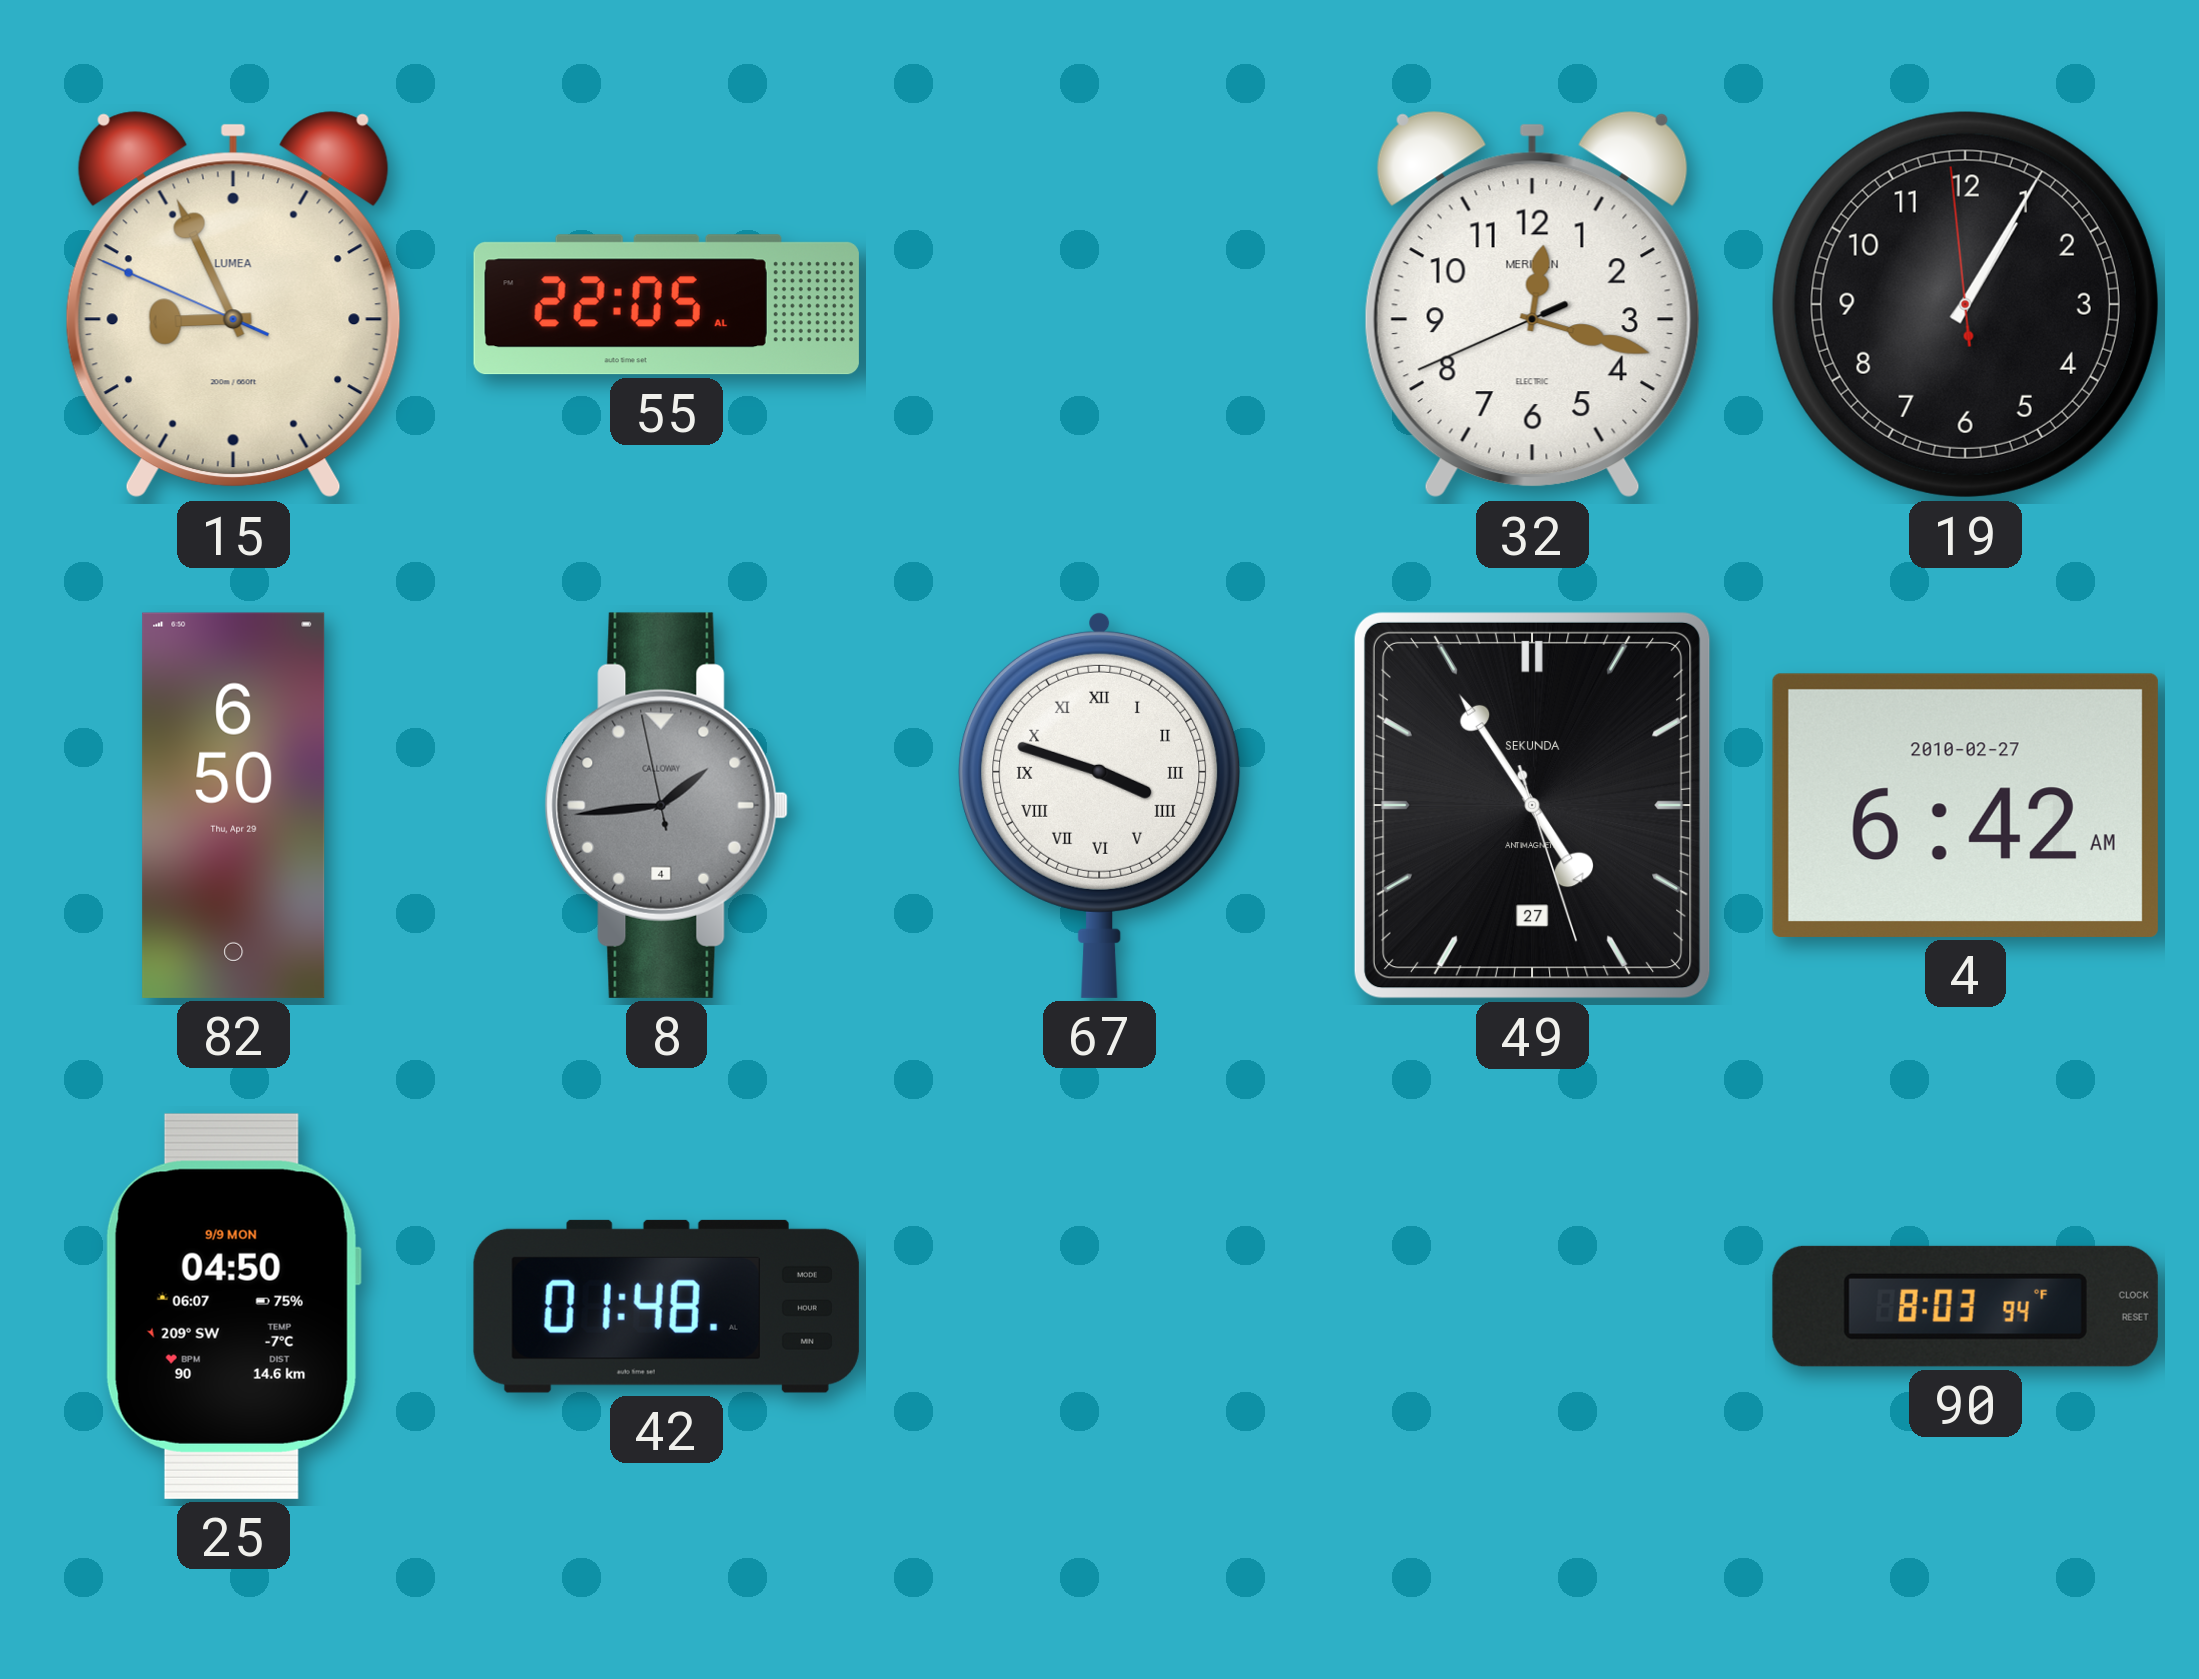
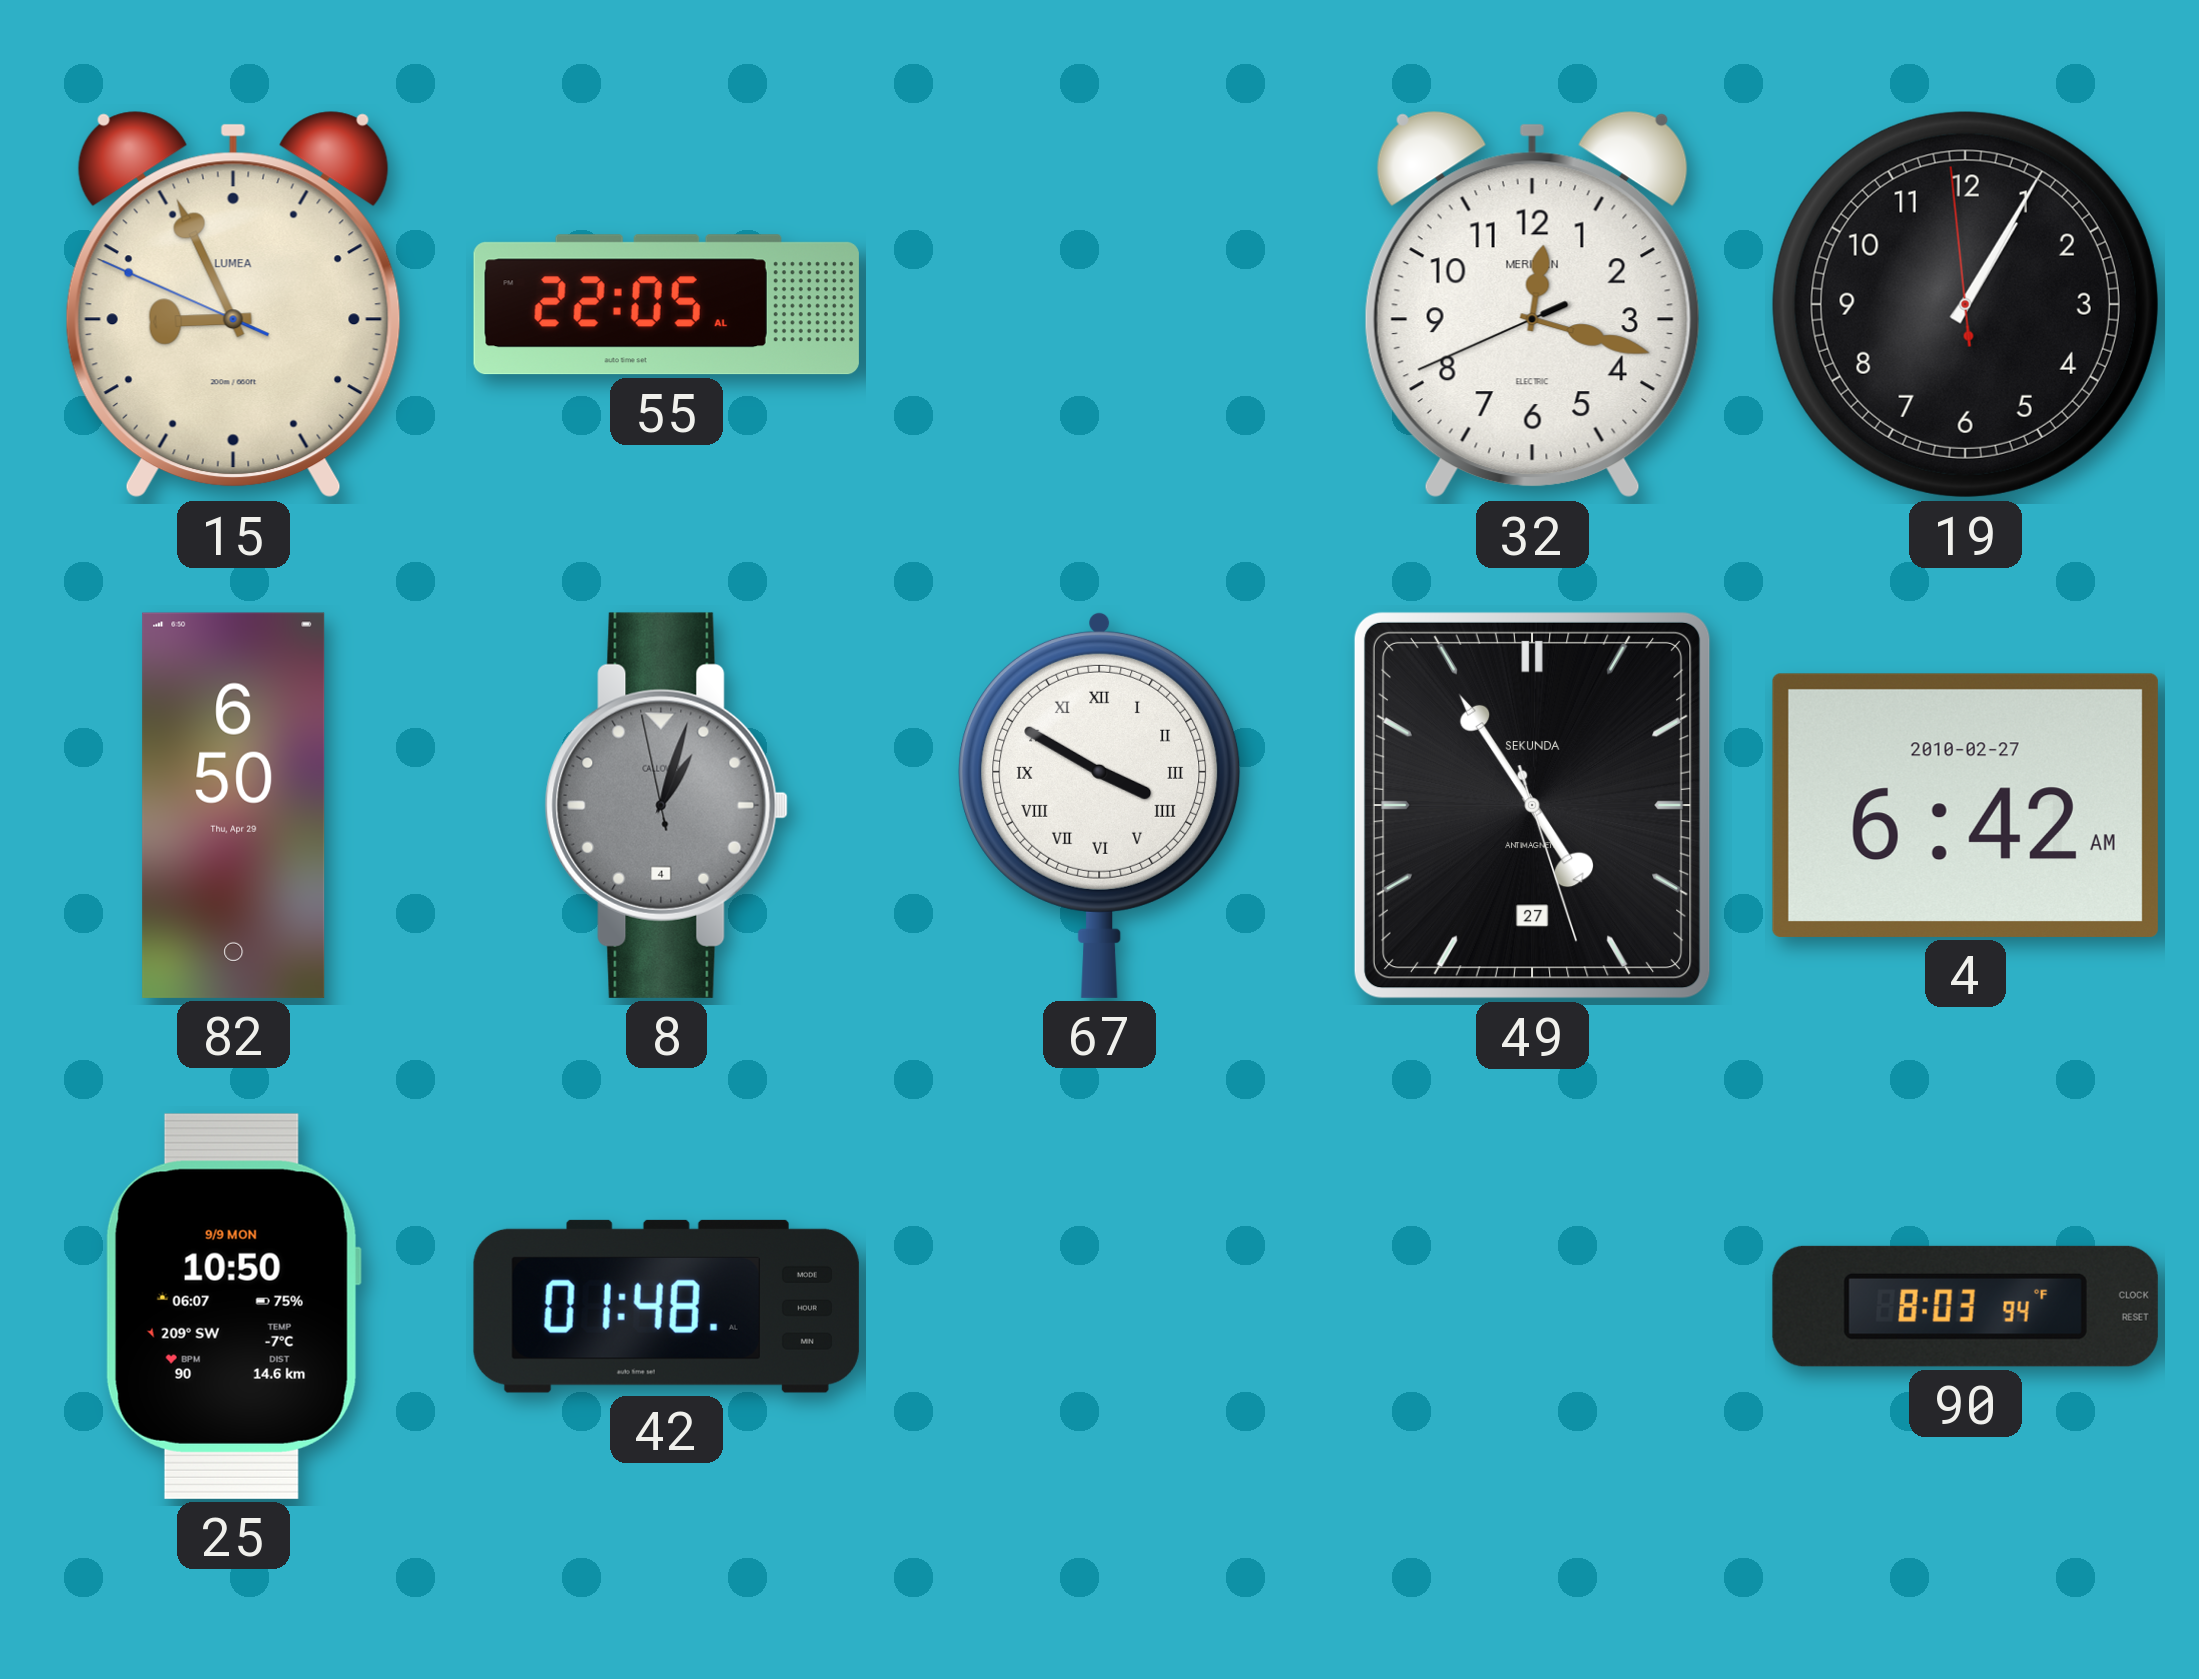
8: 1:43 -> 1:02 (666, 805)
67: 3:48 -> 3:50 (1100, 805)
25: 04:50 -> 10:50 (233, 1306)
